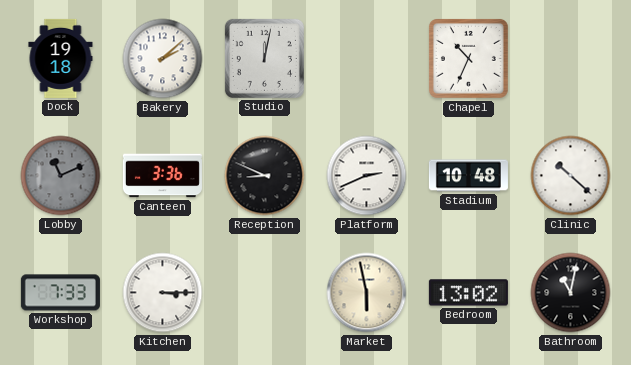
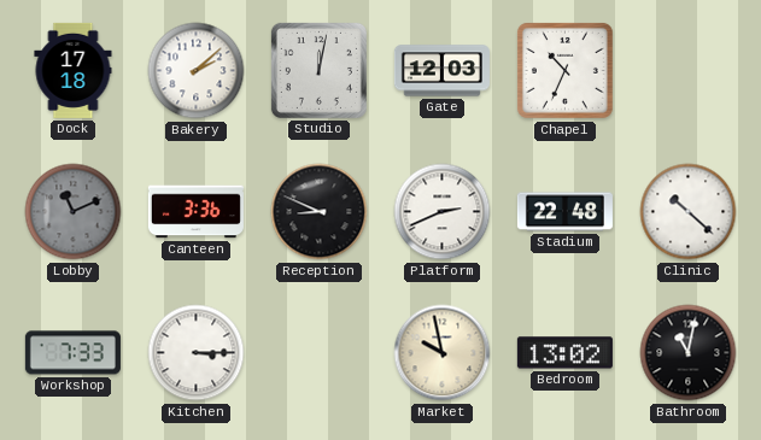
Dock: 19:18 -> 17:18 (74, 70)
Gate: none -> 12:03 (441, 71)
Stadium: 10:48 -> 22:48 (564, 212)
Market: 5:58 -> 9:58 (443, 353)
